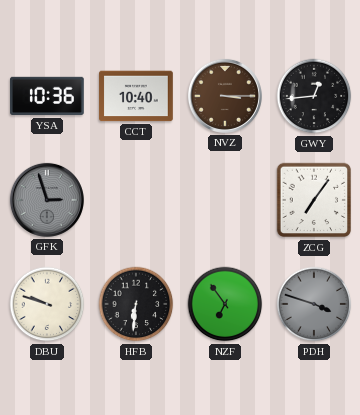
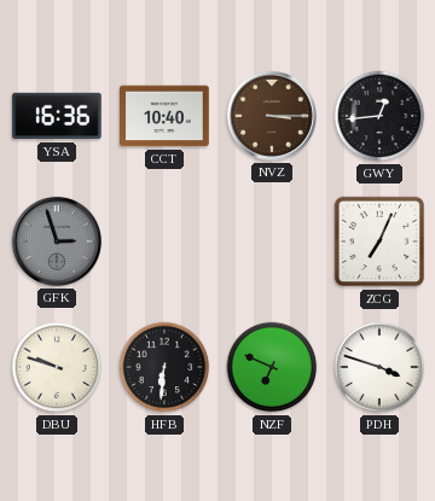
YSA: 10:36 -> 16:36 (57, 116)
ZCG: 7:06 -> 7:04 (379, 241)
NZF: 6:54 -> 6:49 (272, 367)
PDH dial: grey -> white (379, 367)
